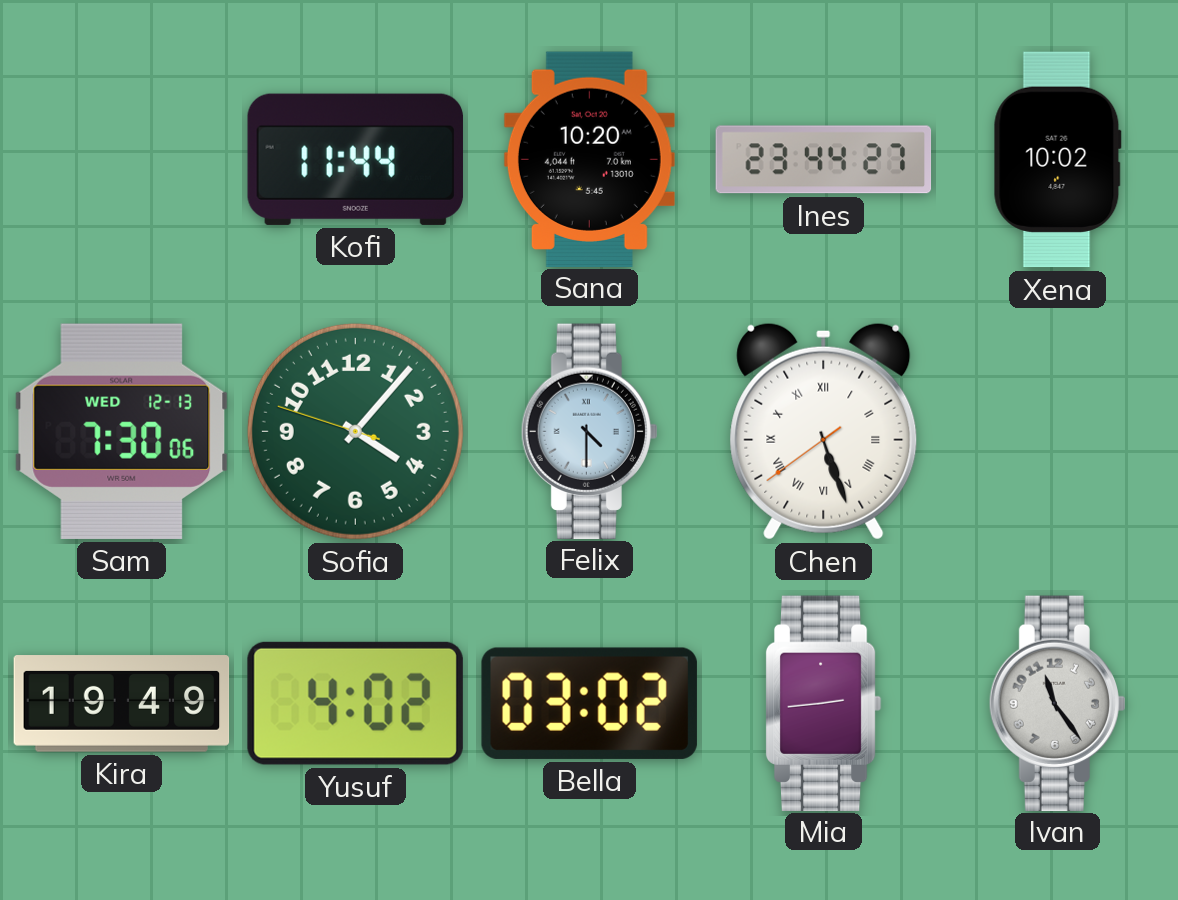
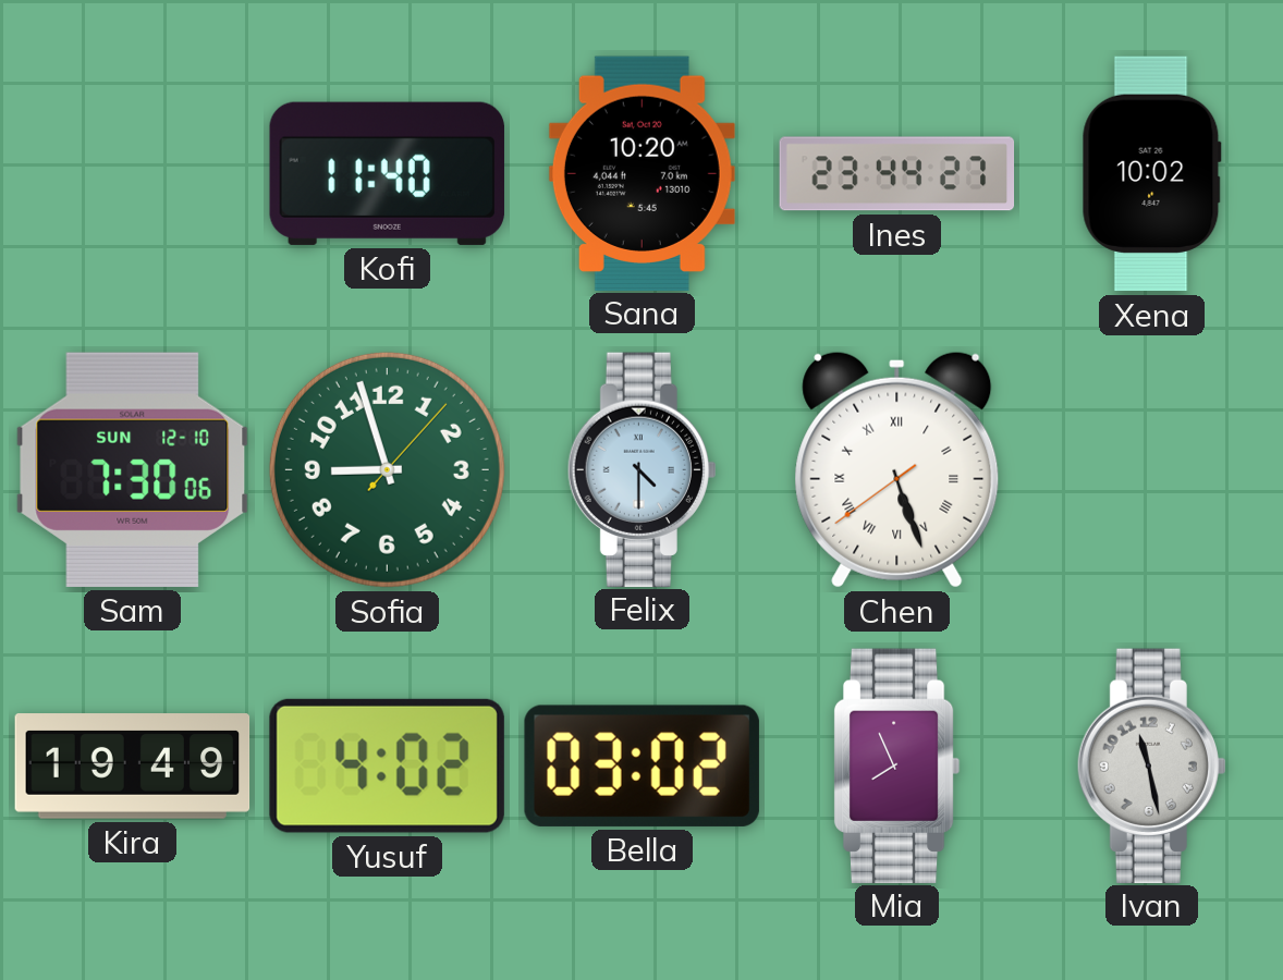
Kofi: 11:44 -> 11:40 (387, 173)
Sam date: WED 12-13 -> SUN 12-10 (133, 469)
Sofia: 4:06 -> 8:57 (387, 469)
Mia: 2:44 -> 7:56 (896, 765)
Ivan: 11:24 -> 11:28 (1151, 765)
